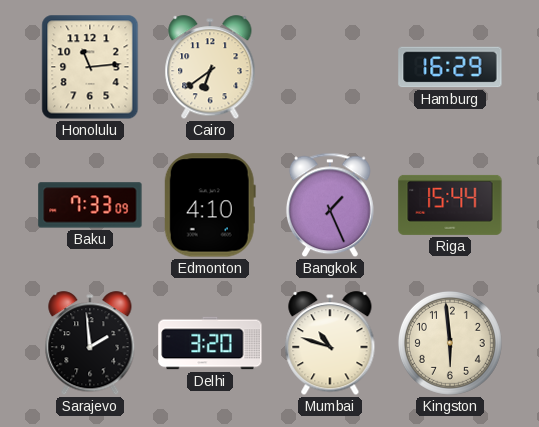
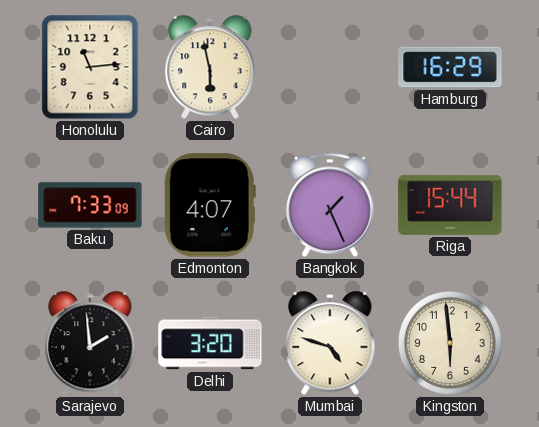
Cairo: 6:39 -> 5:58 (210, 68)
Edmonton: 4:10 -> 4:07 (210, 205)
Mumbai: 10:48 -> 4:48 (330, 344)
